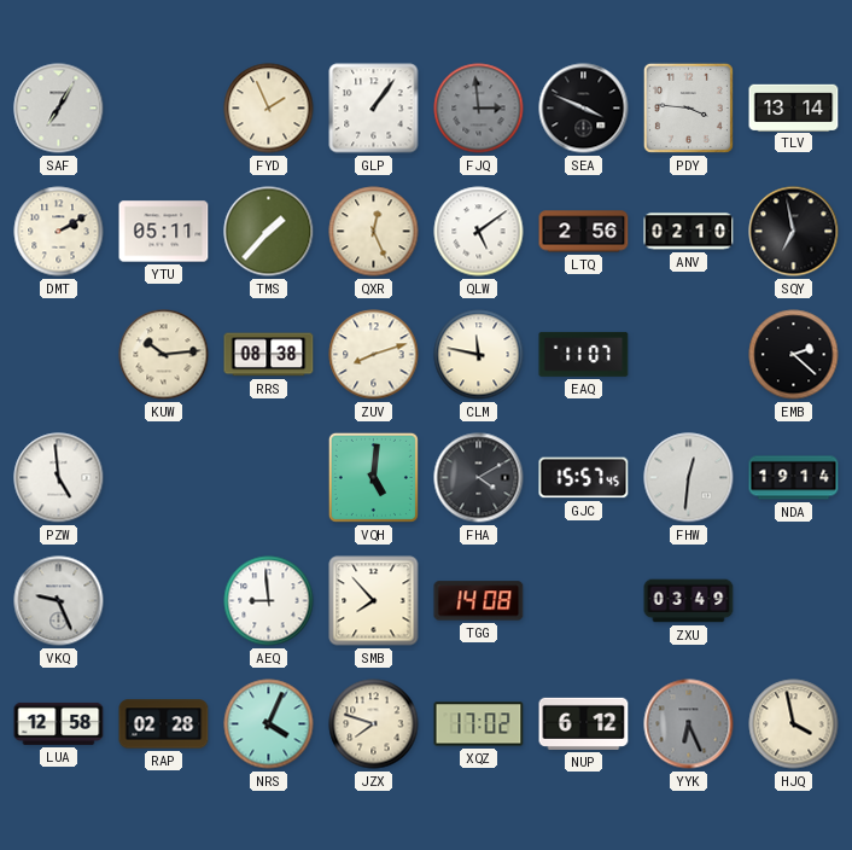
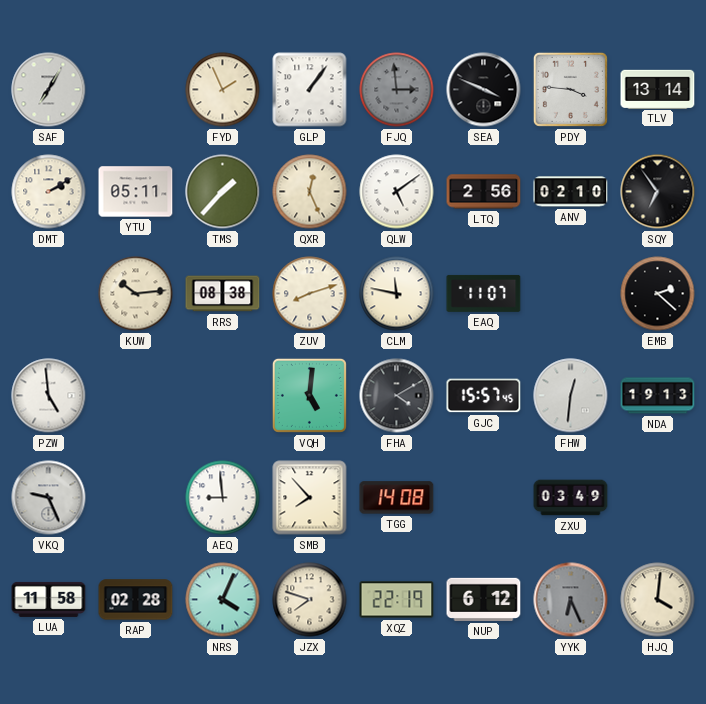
SQY: 6:58 -> 6:54 (658, 192)
NDA: 19:14 -> 19:13 (658, 396)
LUA: 12:58 -> 11:58 (49, 599)
XQZ: 17:02 -> 22:19 (397, 600)
HJQ: 3:58 -> 4:01 (658, 600)
